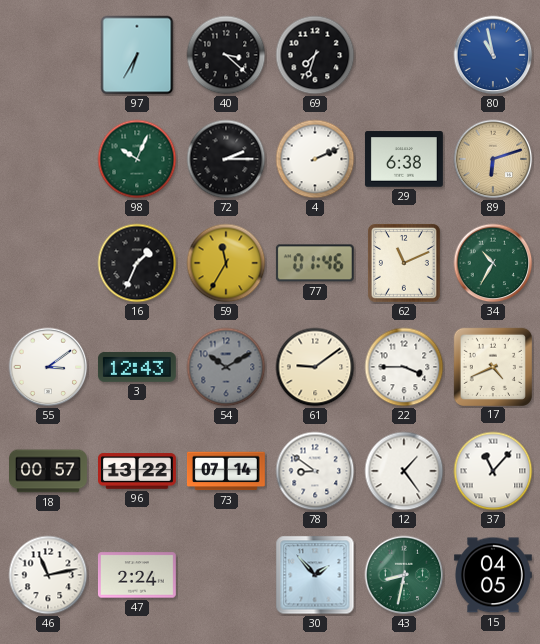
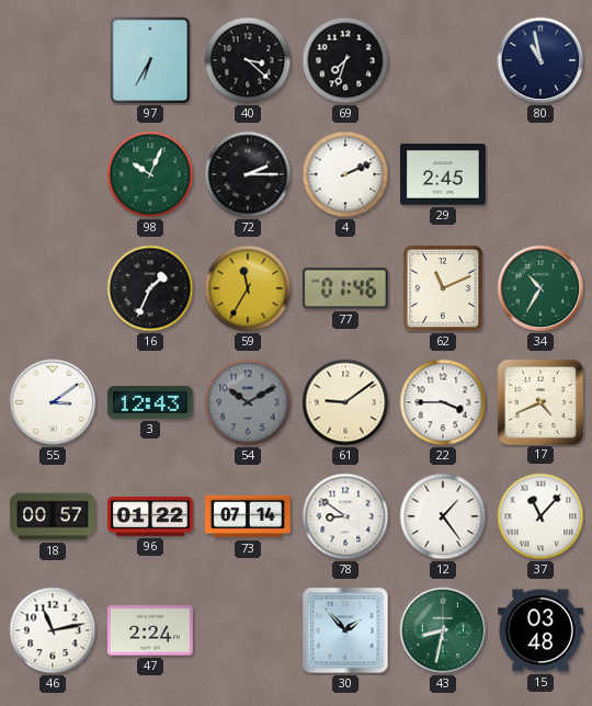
80 dial: blue -> navy (540, 60)
29: 6:38 -> 2:45 (443, 174)
89: 6:12 -> none (493, 159)
96: 13:22 -> 01:22 (151, 516)
15: 04:05 -> 03:48 (540, 630)
